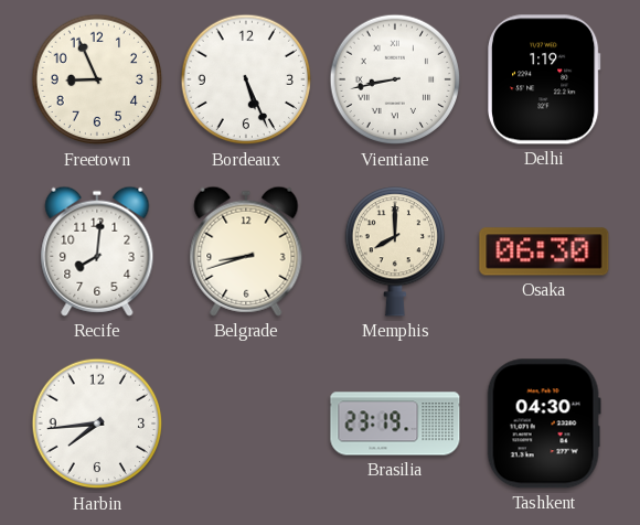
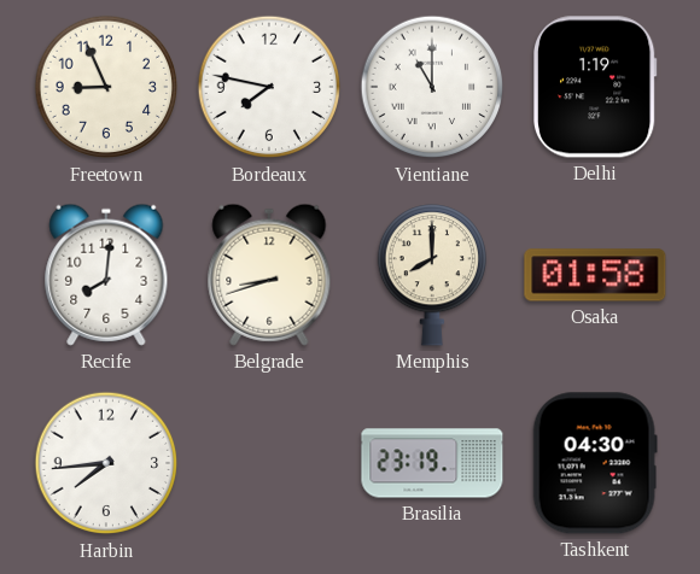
Bordeaux: 5:26 -> 7:47 (269, 87)
Vientiane: 8:43 -> 11:00 (432, 87)
Osaka: 06:30 -> 01:58 (595, 275)
